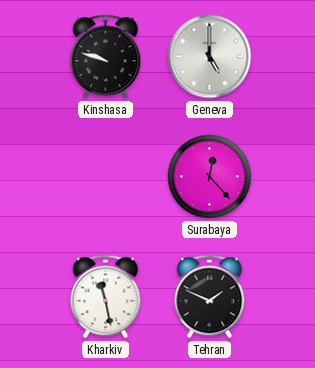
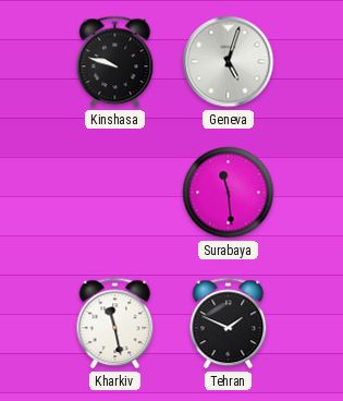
Geneva: 5:00 -> 5:03 (229, 62)
Surabaya: 12:23 -> 11:29 (229, 193)
